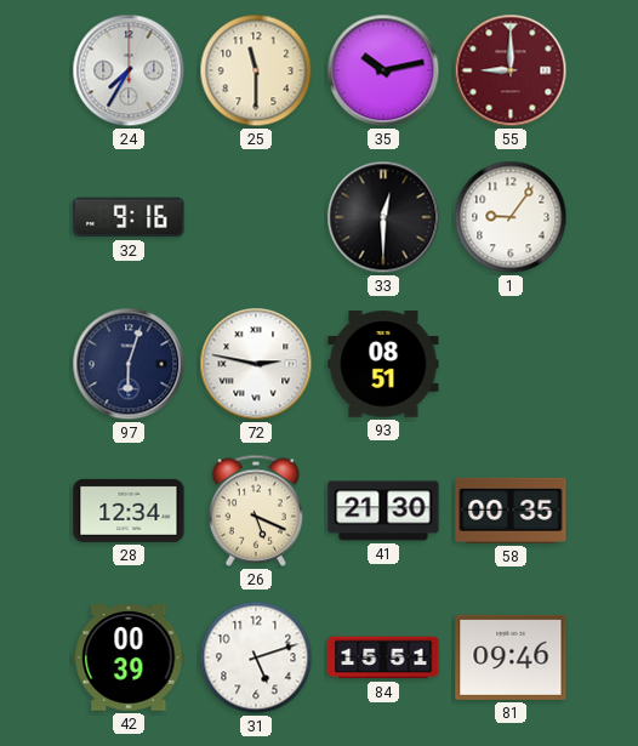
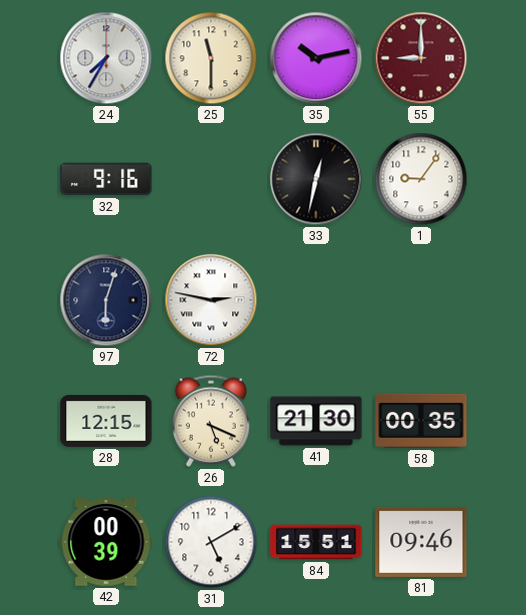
33: 12:30 -> 12:32 (316, 179)
93: 08:51 -> none (383, 364)
28: 12:34 -> 12:15 (106, 421)
31: 5:12 -> 5:10 (211, 542)
